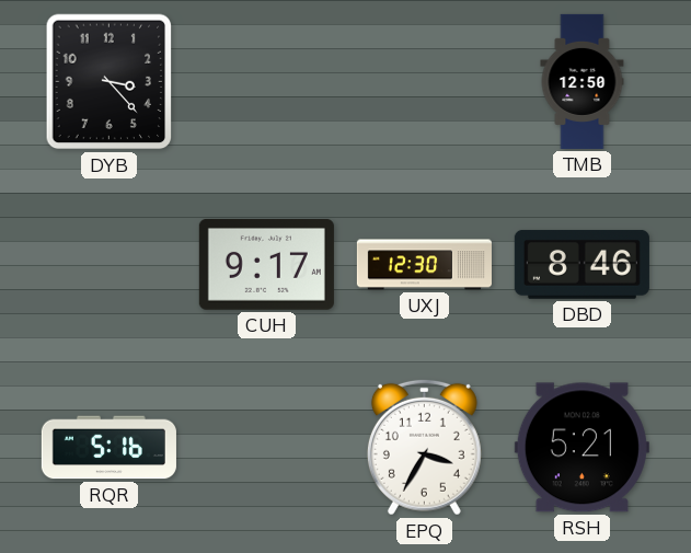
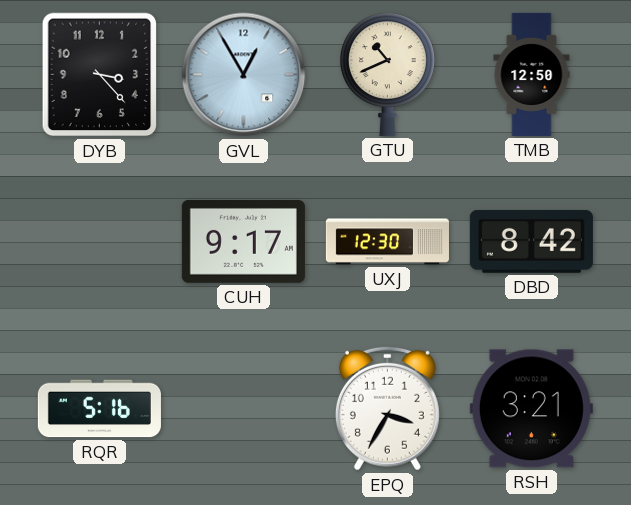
GVL: none -> 12:55 (244, 75)
GTU: none -> 10:41 (387, 74)
DBD: 8:46 -> 8:42 (531, 241)
RSH: 5:21 -> 3:21 (531, 409)
